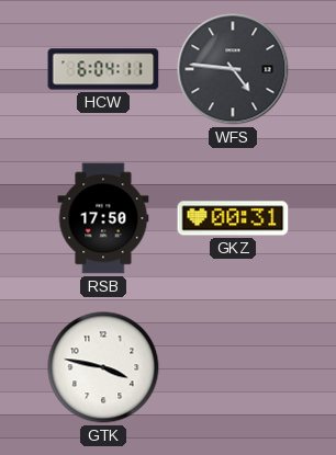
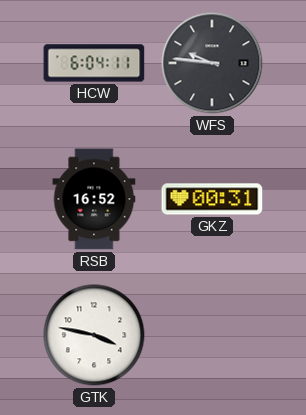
WFS: 4:46 -> 9:46 (212, 63)
RSB: 17:50 -> 16:52 (94, 199)
